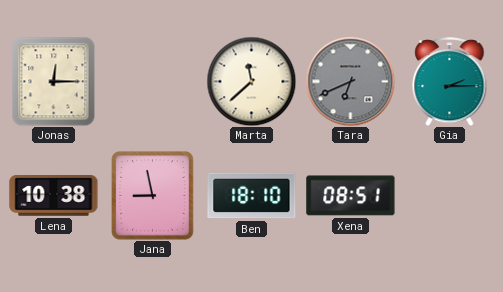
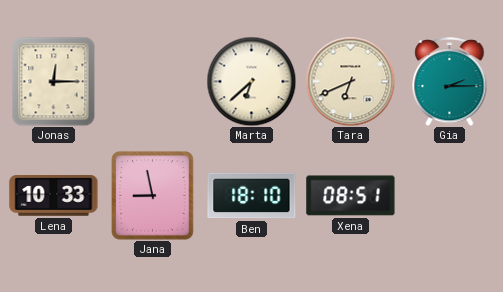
Marta: 11:38 -> 6:38 (251, 81)
Tara dial: grey -> cream (350, 81)
Lena: 10:38 -> 10:33 (54, 196)
